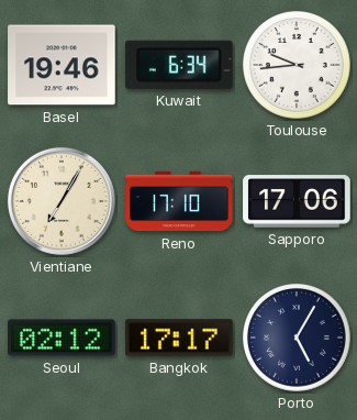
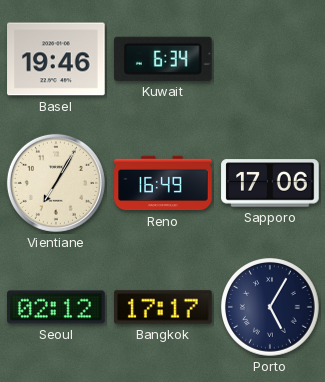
Toulouse: 9:44 -> none (298, 66)
Reno: 17:10 -> 16:49 (163, 183)
